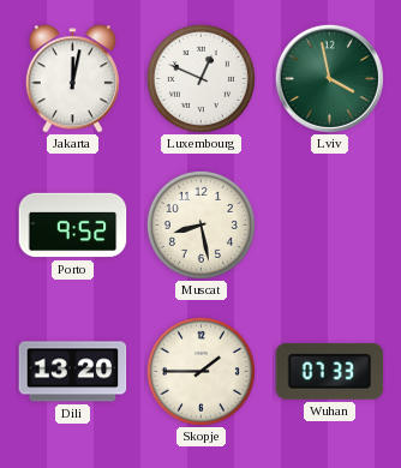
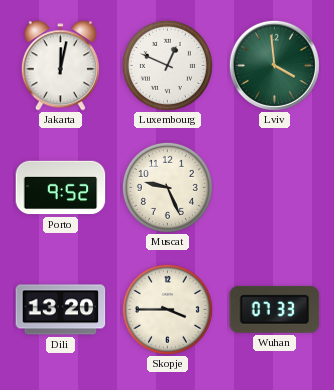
Lviv: 3:58 -> 3:59 (274, 65)
Muscat: 8:28 -> 9:26 (167, 187)
Skopje: 1:45 -> 3:45 (167, 309)
